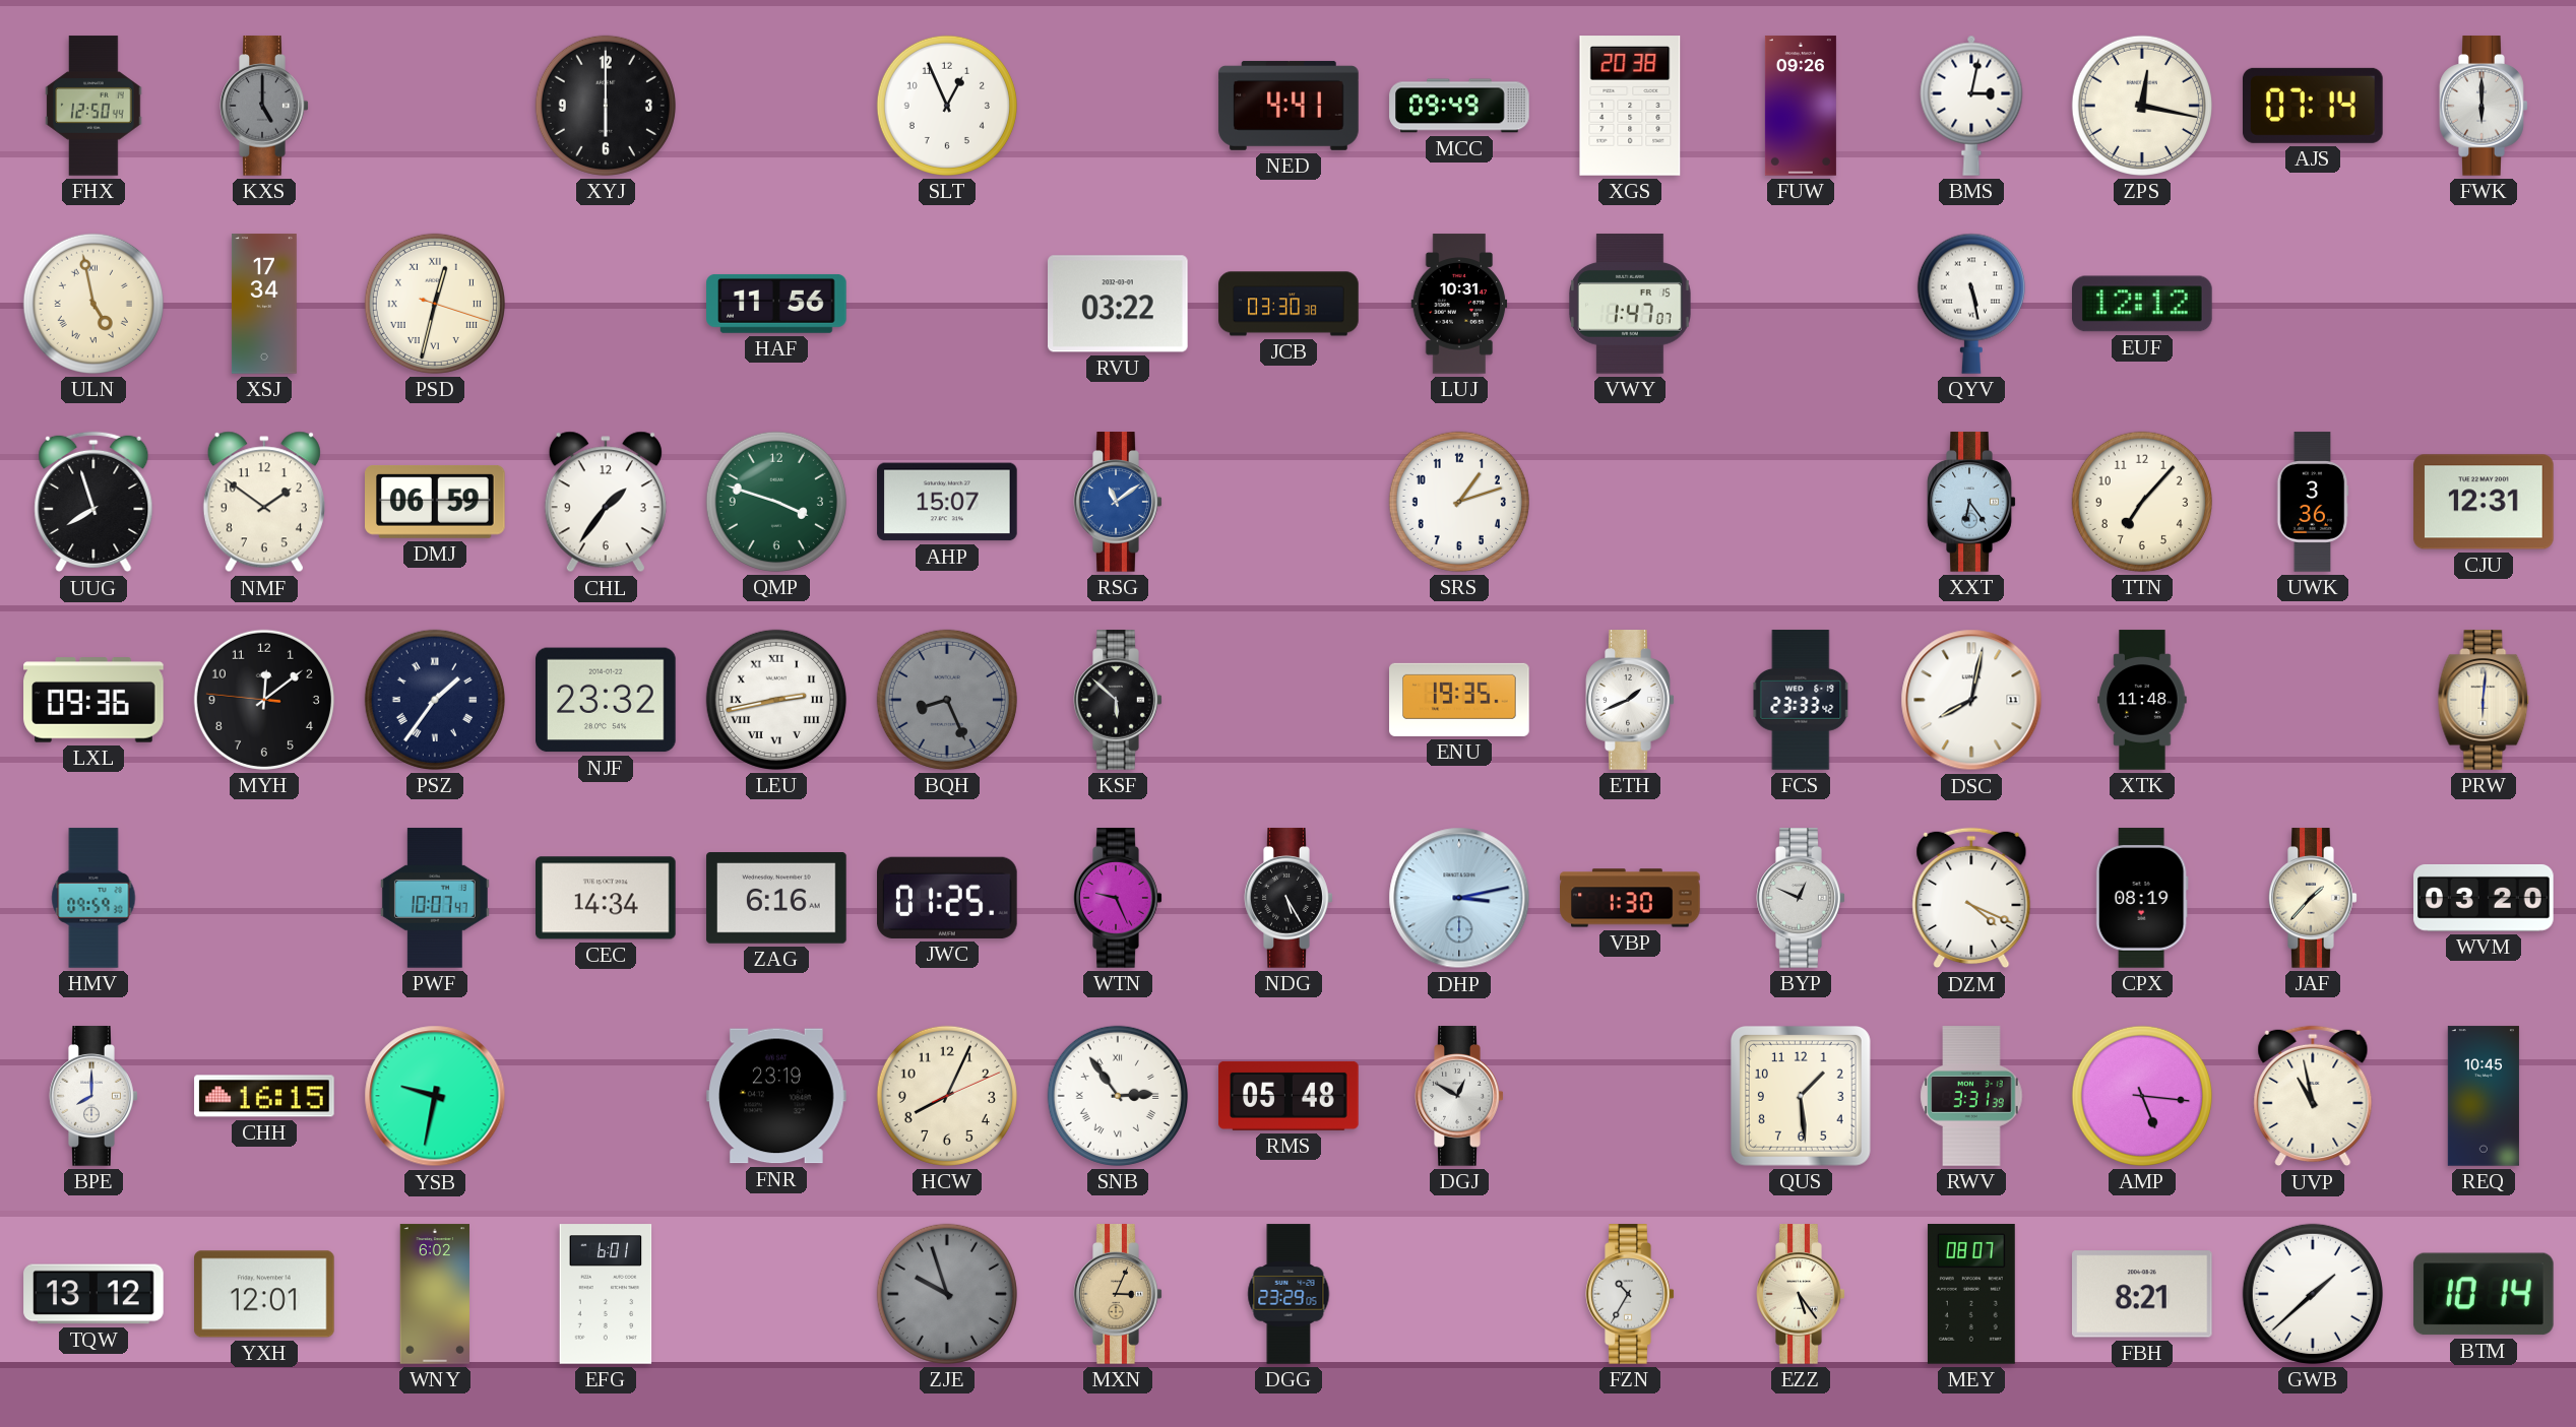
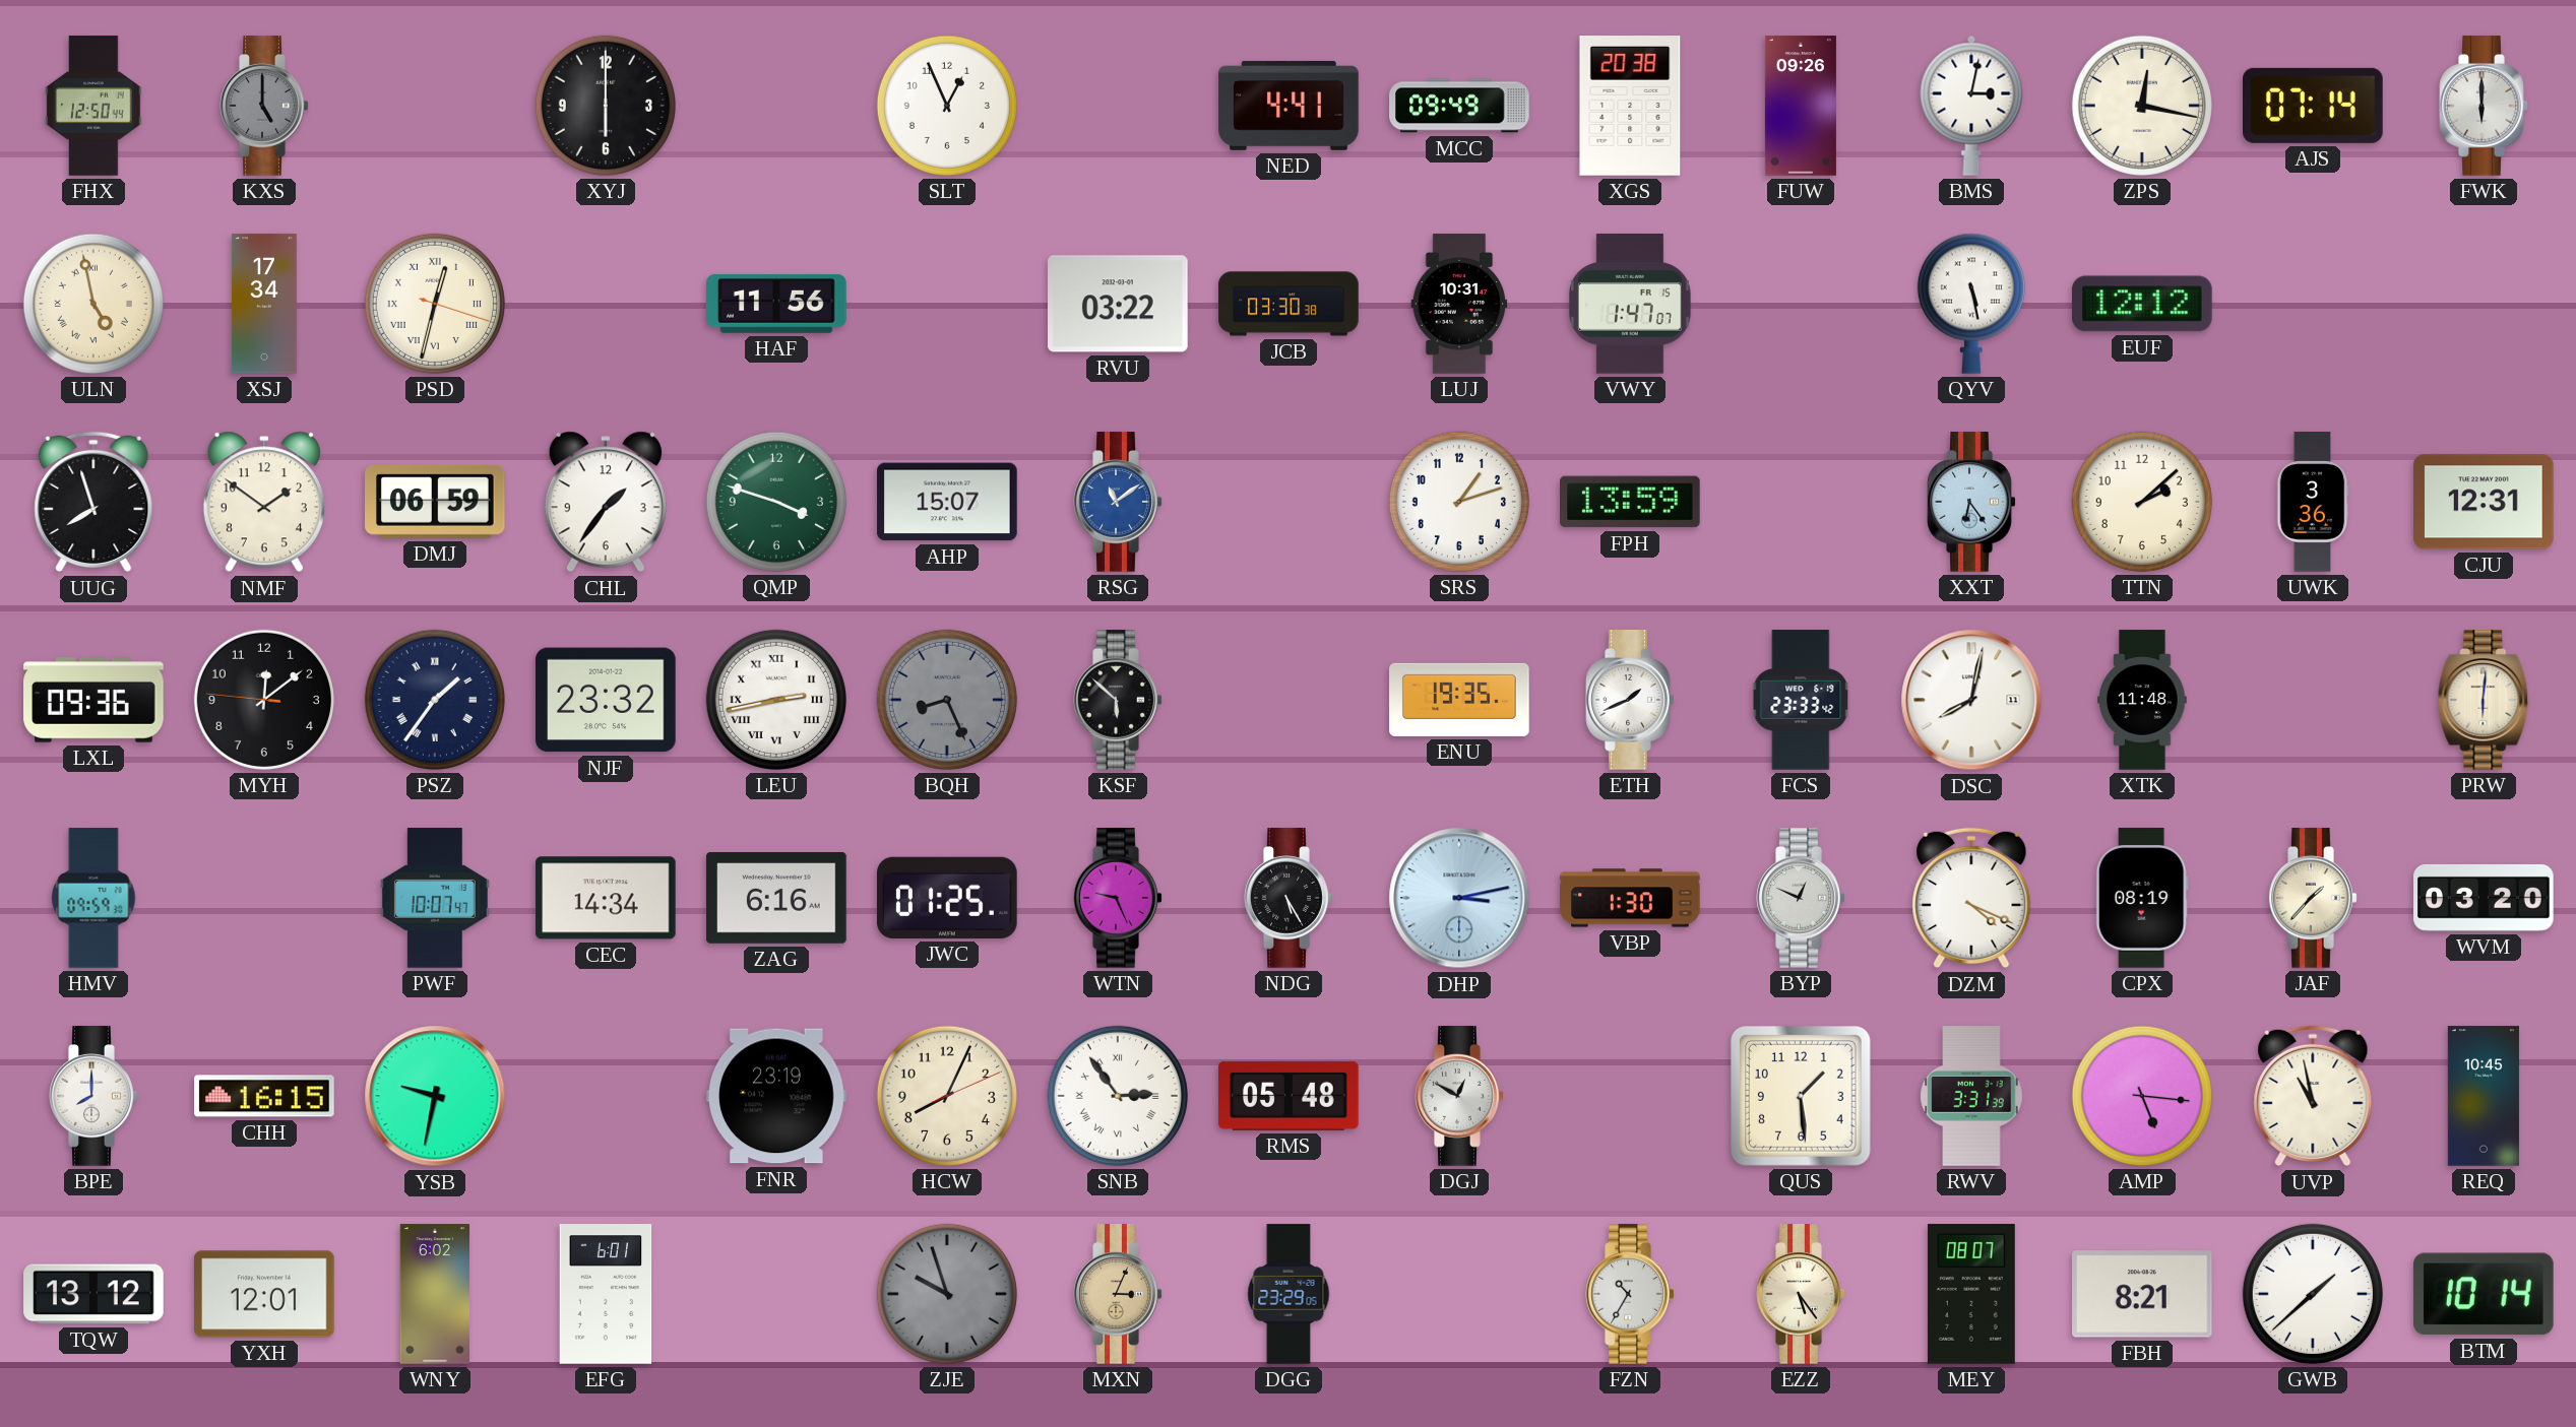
FPH: none -> 13:59 (1631, 502)
TTN: 7:07 -> 2:08 (2142, 502)
